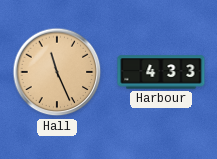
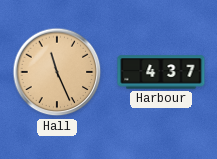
Harbour: 4:33 -> 4:37 (161, 72)
